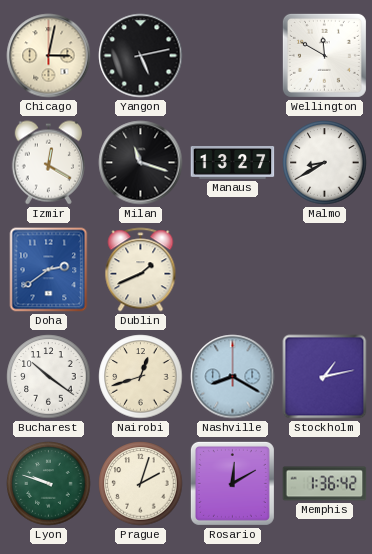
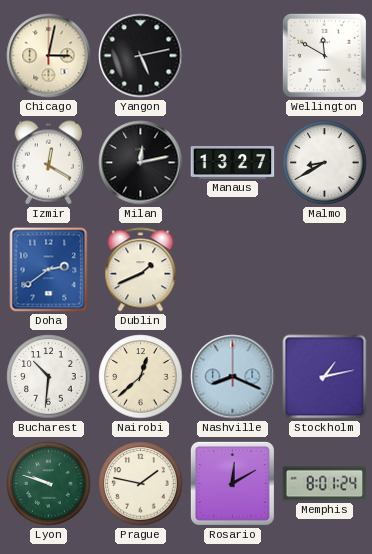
Milan: 11:18 -> 12:13 (141, 163)
Bucharest: 10:21 -> 10:31 (49, 377)
Nairobi: 12:42 -> 12:38 (141, 377)
Nashville: 8:20 -> 8:19 (233, 377)
Prague: 2:03 -> 1:47 (141, 484)
Memphis: 1:36 -> 8:01 (325, 484)
